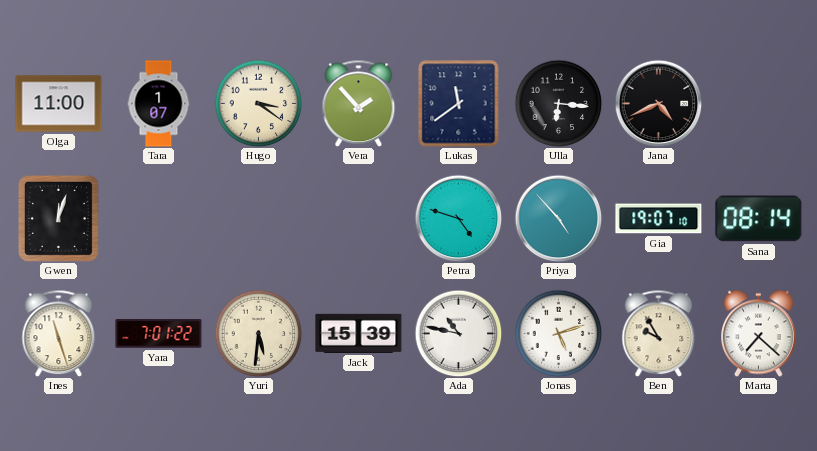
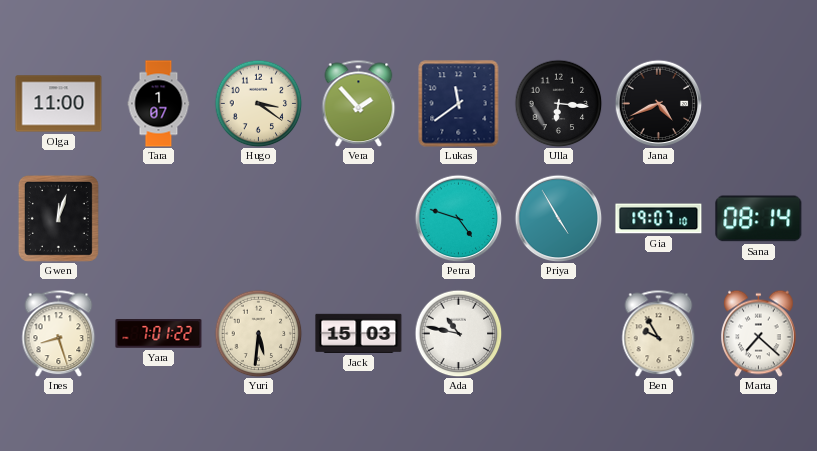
Priya: 4:53 -> 4:55 (558, 218)
Ines: 11:27 -> 8:27 (59, 333)
Jack: 15:39 -> 15:03 (359, 333)
Jonas: 5:12 -> none (558, 333)
